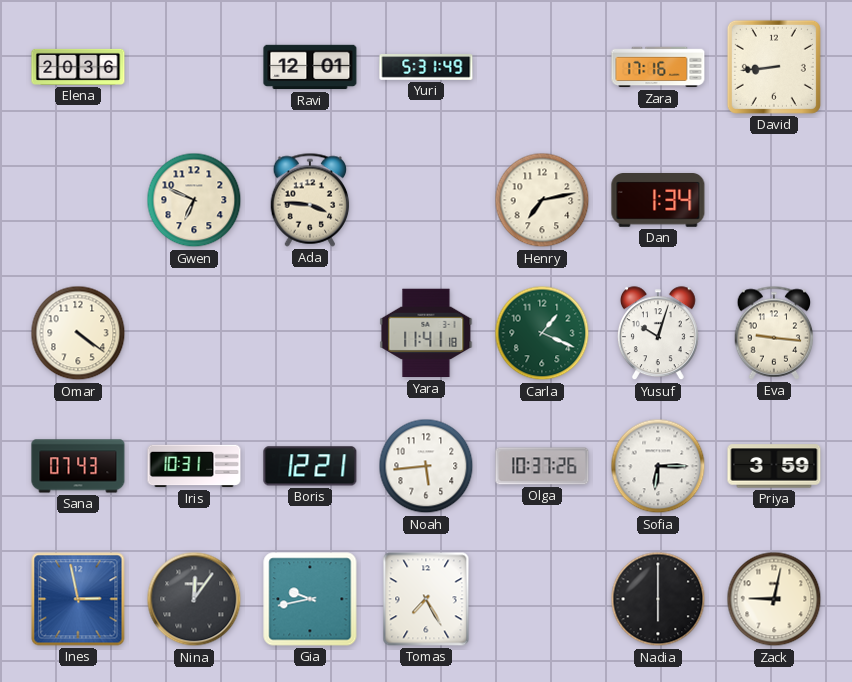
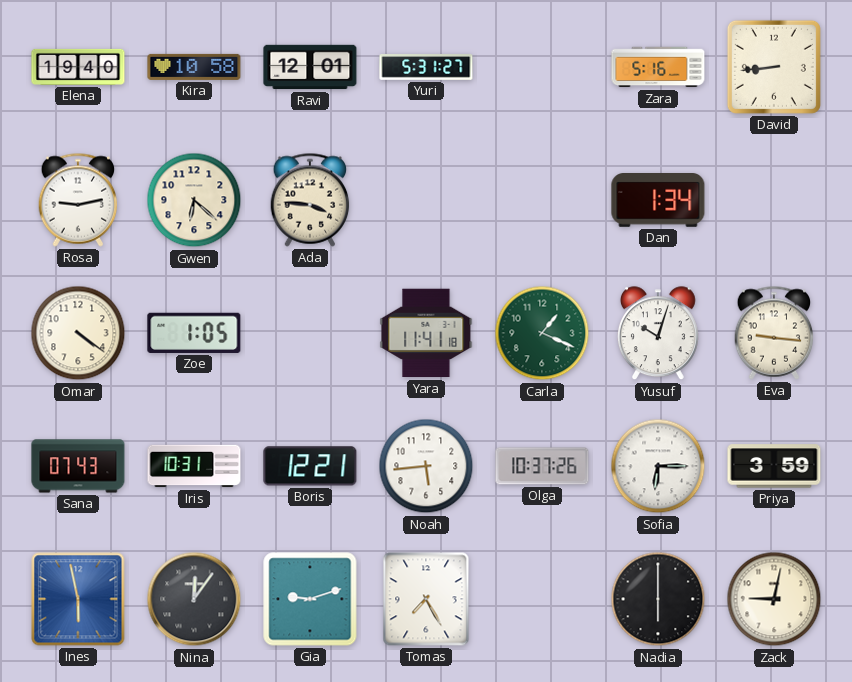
Elena: 20:36 -> 19:40 (78, 67)
Kira: none -> 10:58 (194, 67)
Yuri: 5:31:49 -> 5:31:27 (426, 67)
Zara: 17:16 -> 5:16 (658, 67)
Rosa: none -> 9:13 (78, 200)
Gwen: 6:49 -> 6:22 (194, 200)
Henry: 7:13 -> none (542, 200)
Zoe: none -> 1:05 (194, 333)
Ines: 2:58 -> 5:58 (78, 599)
Gia: 9:43 -> 9:12 (310, 599)
